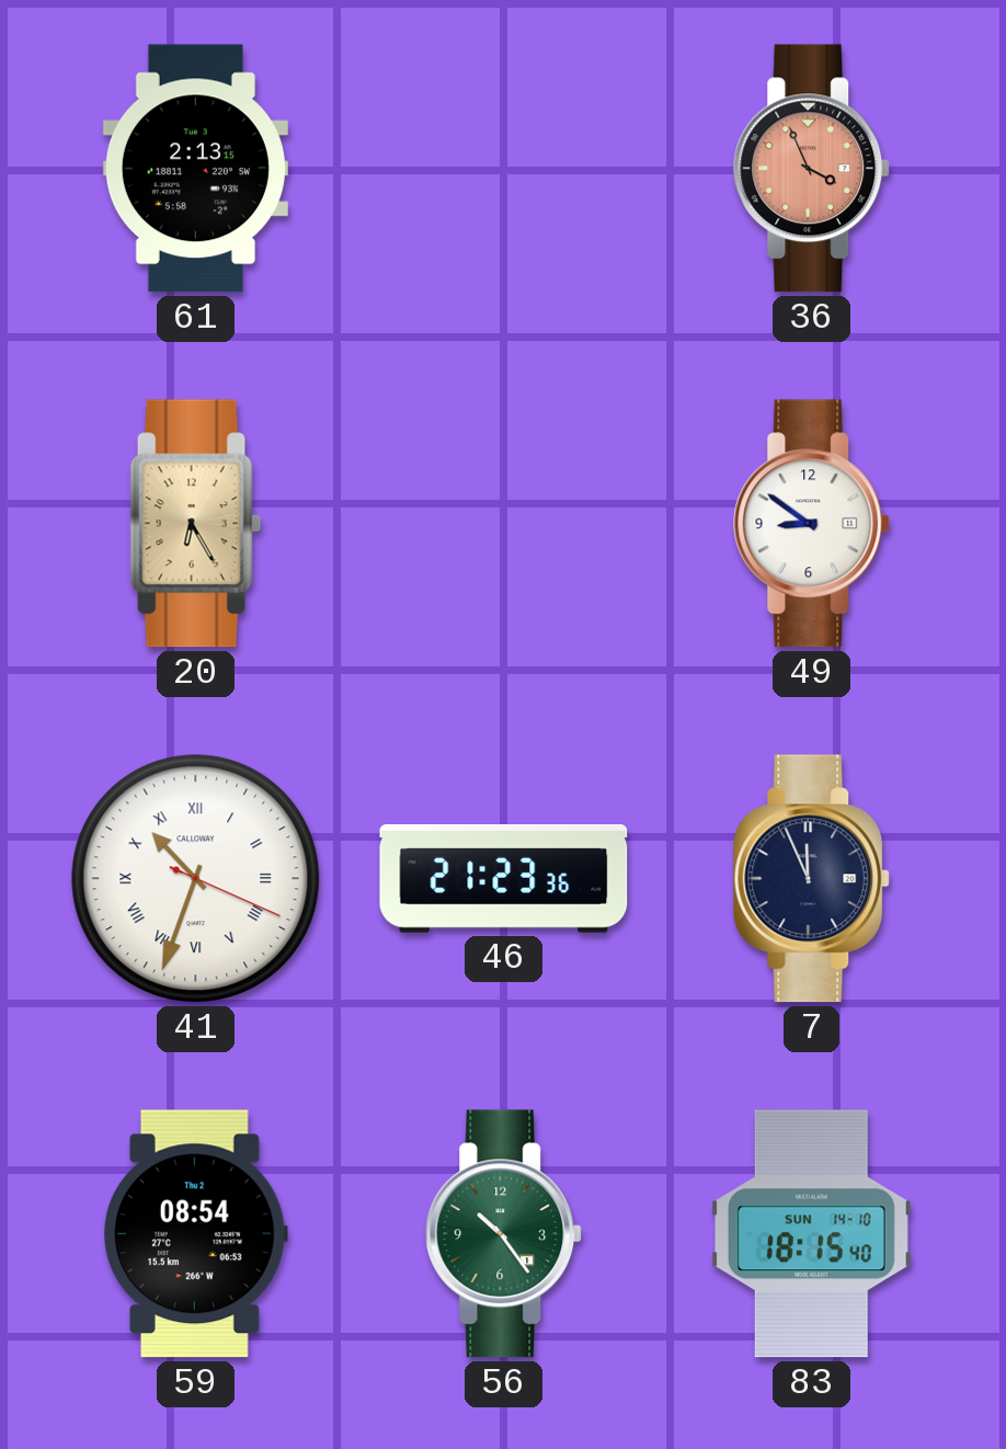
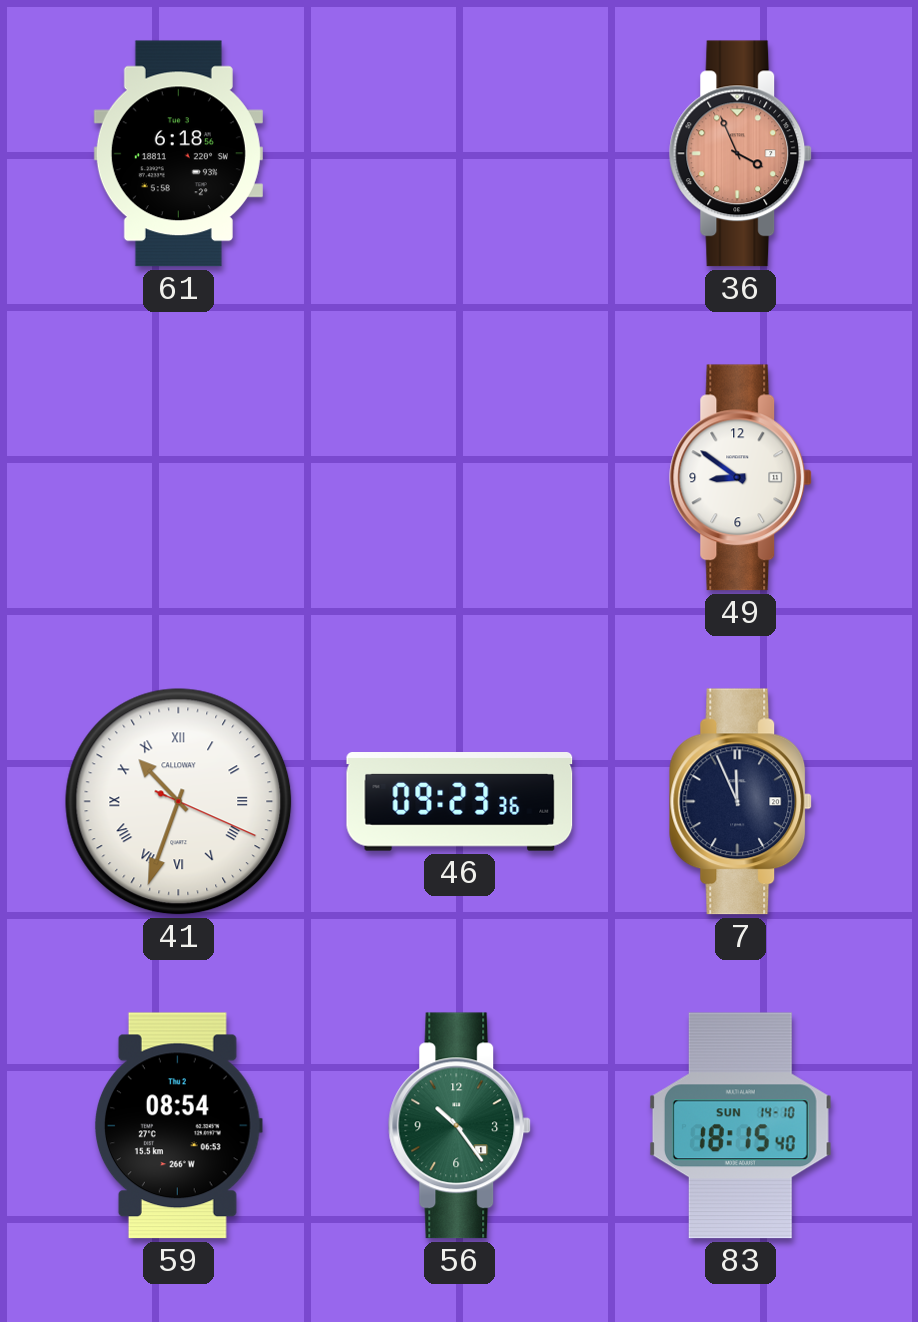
61: 2:13 -> 6:18 (178, 154)
20: 6:25 -> none (196, 524)
46: 21:23 -> 09:23 (460, 802)
